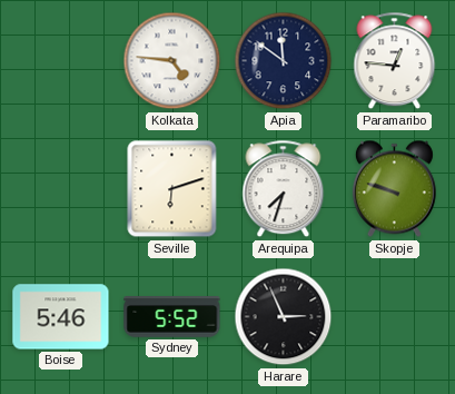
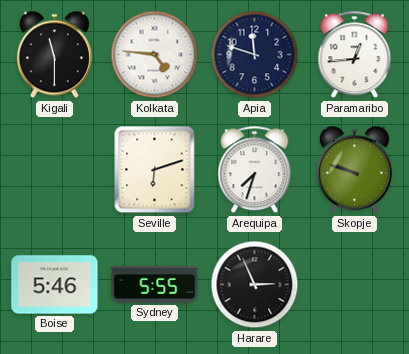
Kigali: none -> 11:30 (54, 55)
Apia: 11:51 -> 11:48 (255, 55)
Paramaribo: 12:46 -> 12:44 (355, 55)
Sydney: 5:52 -> 5:55 (155, 285)
